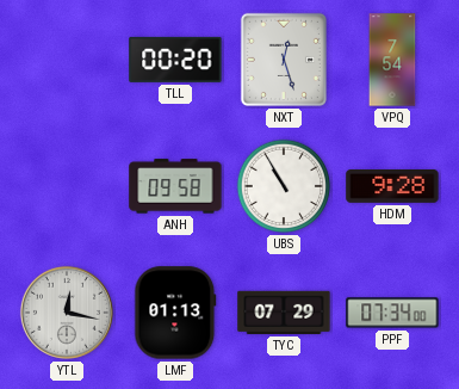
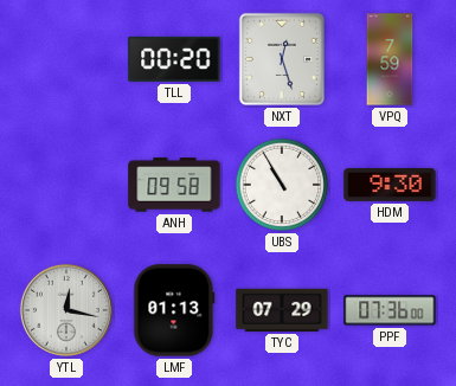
VPQ: 7:54 -> 7:59 (390, 59)
HDM: 9:28 -> 9:30 (390, 186)
PPF: 07:34 -> 07:36 (390, 310)
